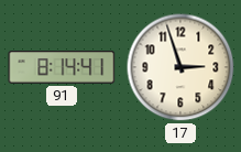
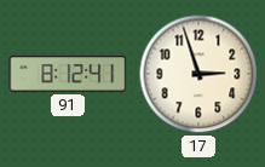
91: 8:14 -> 8:12 (68, 74)
